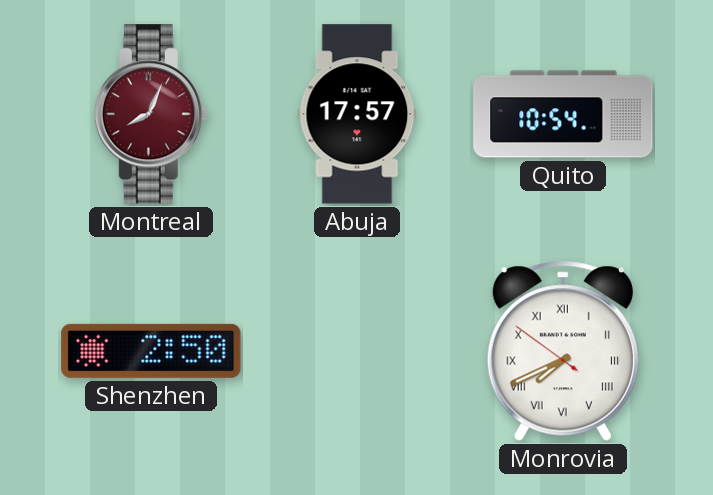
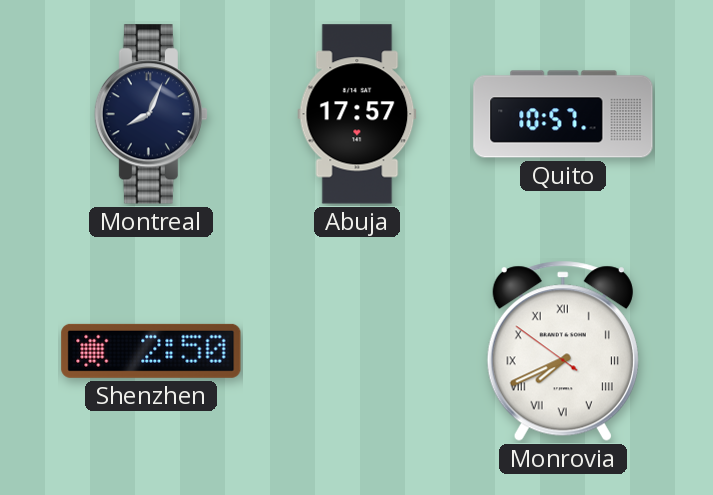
Montreal dial: burgundy -> navy (151, 114)
Quito: 10:54 -> 10:57 (563, 114)
